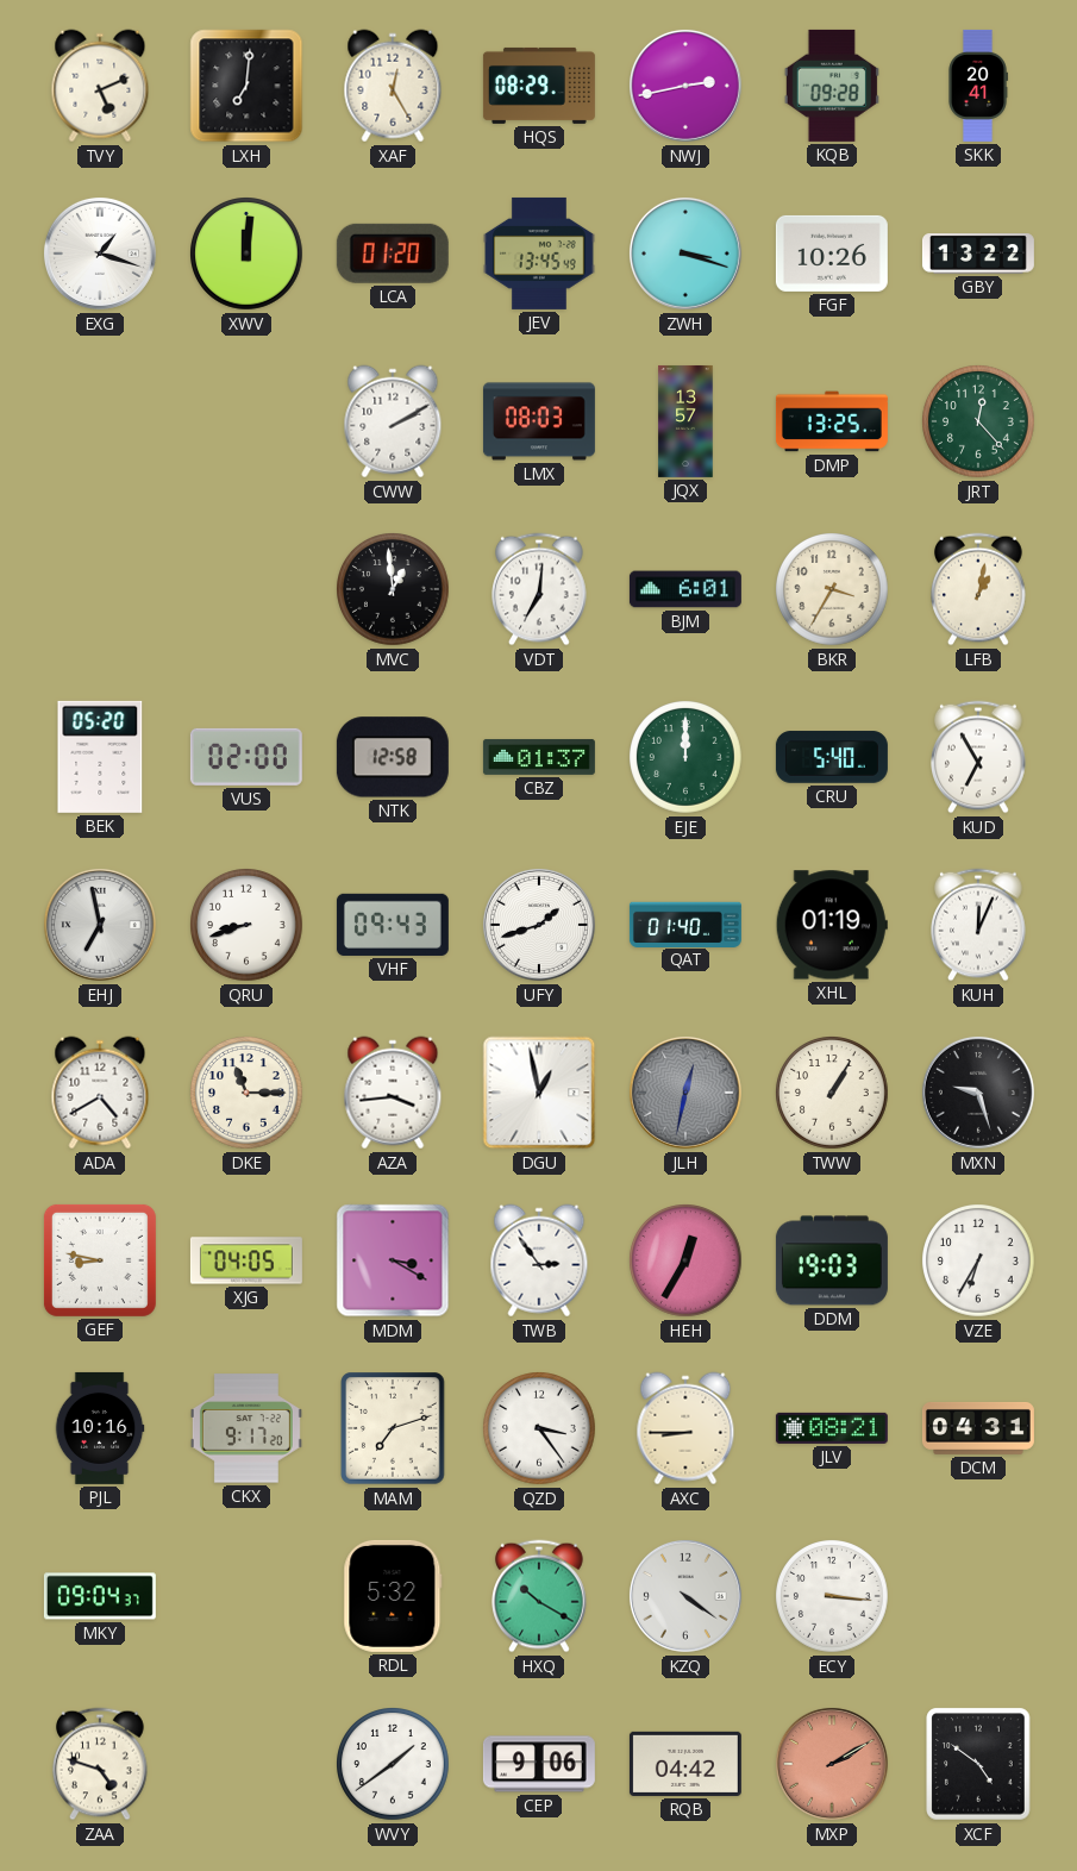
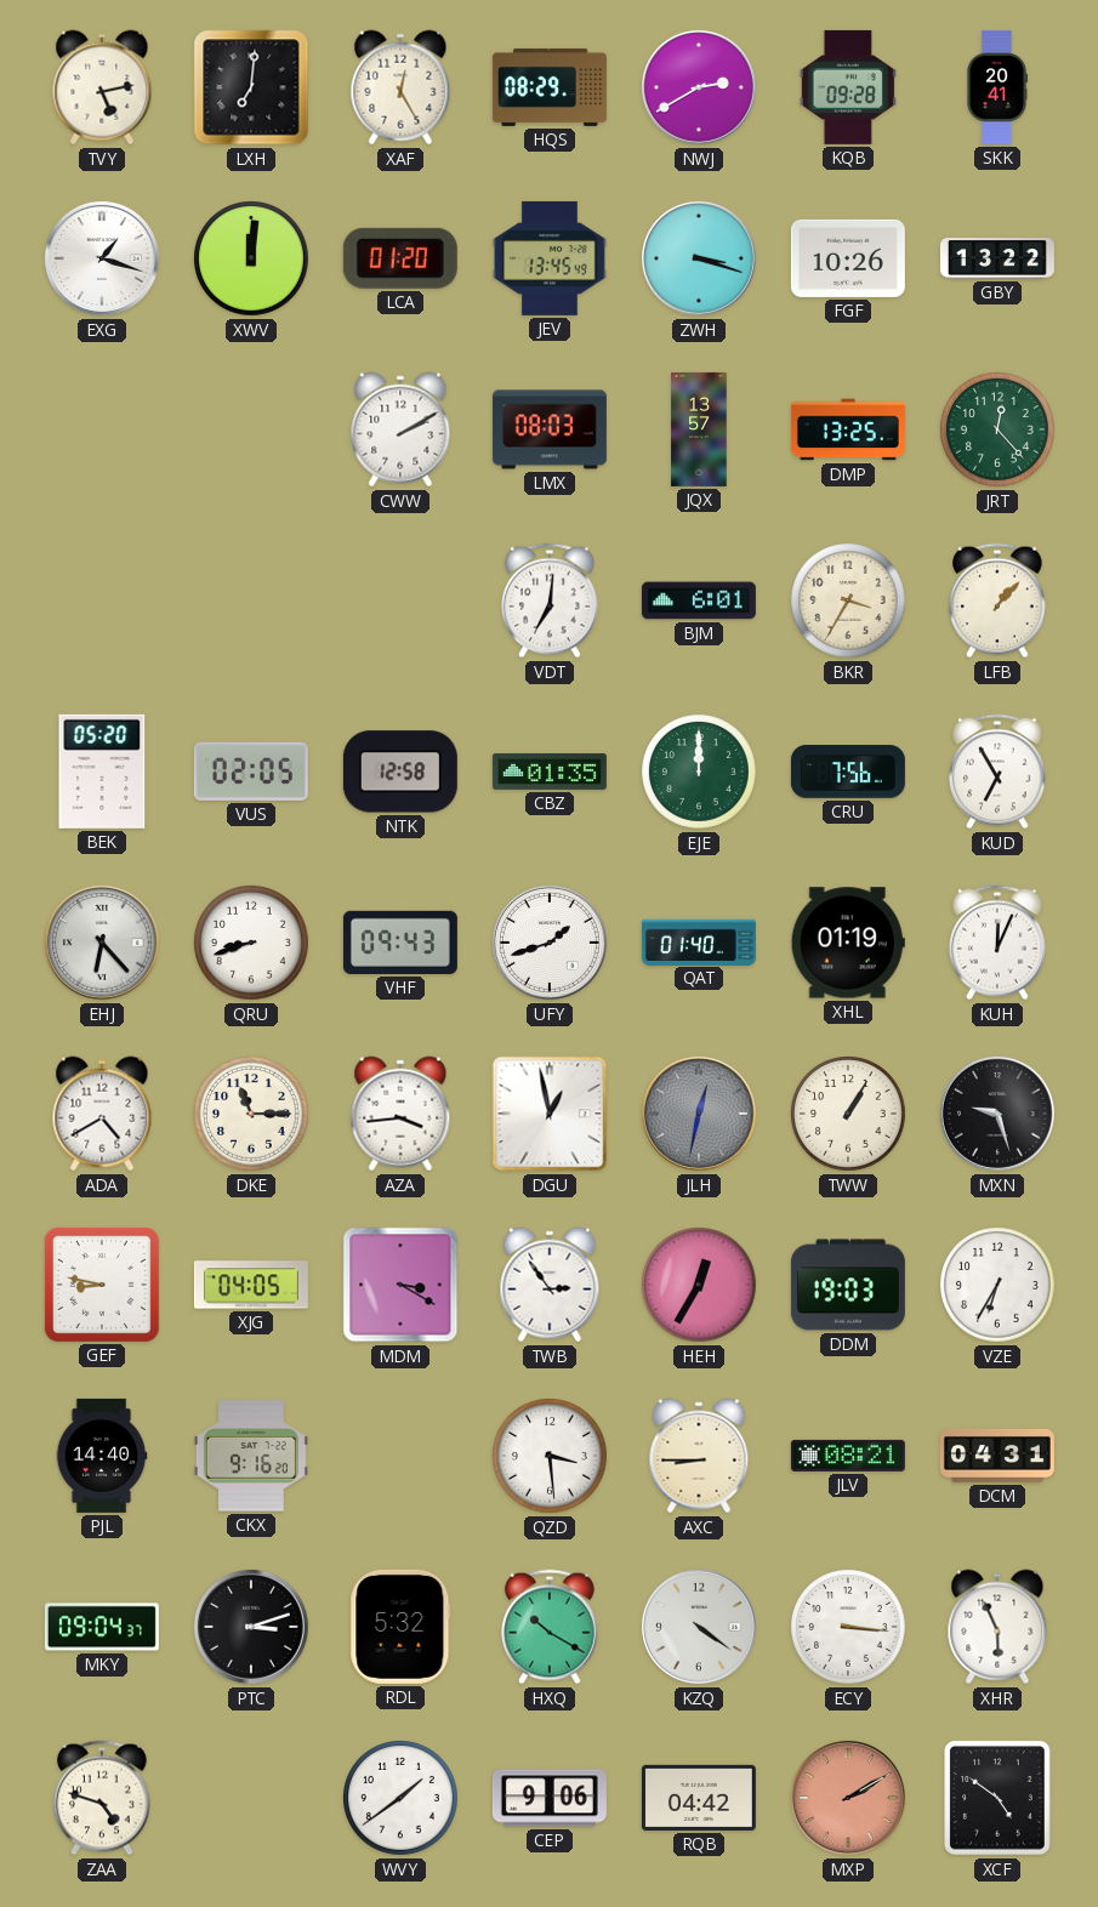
TVY: 5:11 -> 5:13 (102, 87)
NWJ: 2:43 -> 2:40 (699, 87)
MVC: 12:59 -> none (394, 590)
LFB: 1:02 -> 1:07 (999, 600)
VUS: 02:00 -> 02:05 (251, 772)
CBZ: 01:37 -> 01:35 (550, 772)
CRU: 5:40 -> 7:56 (848, 772)
EHJ: 6:58 -> 6:23 (102, 943)
PJL: 10:16 -> 14:40 (102, 1456)
CKX: 9:17 -> 9:16 (251, 1456)
MAM: 7:12 -> none (393, 1428)
QZD: 3:24 -> 3:29 (551, 1457)
PTC: none -> 3:12 (251, 1627)
XHR: none -> 5:56 (997, 1627)
